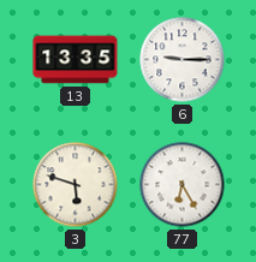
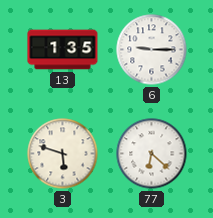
13: 13:35 -> 1:35 (63, 50)
77: 6:25 -> 6:22 (152, 154)
